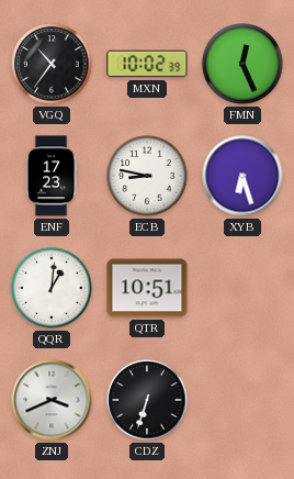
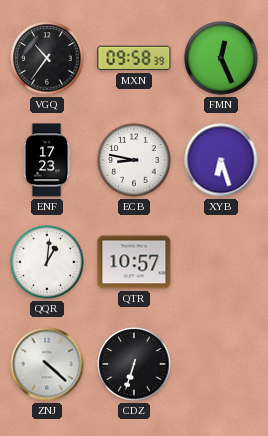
MXN: 10:02 -> 09:58 (134, 58)
QTR: 10:51 -> 10:57 (134, 262)
ZNJ: 3:41 -> 4:22 (47, 364)
